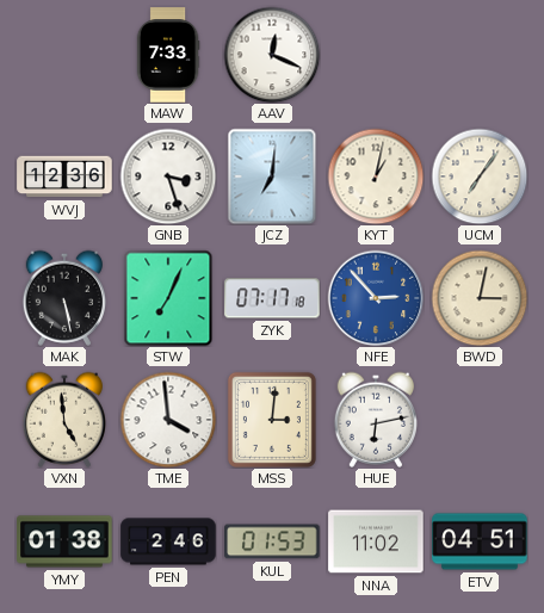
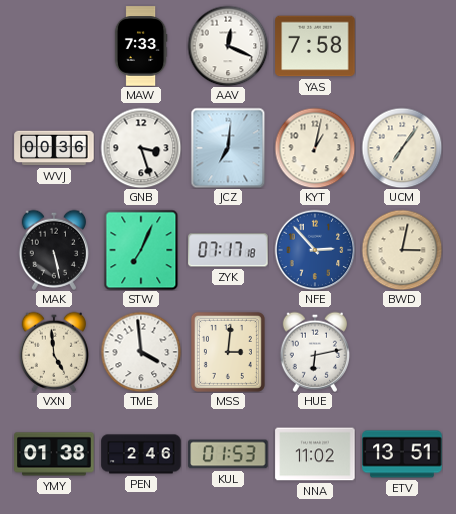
YAS: none -> 7:58 (315, 46)
WVJ: 12:36 -> 00:36 (54, 148)
ETV: 04:51 -> 13:51 (402, 454)
